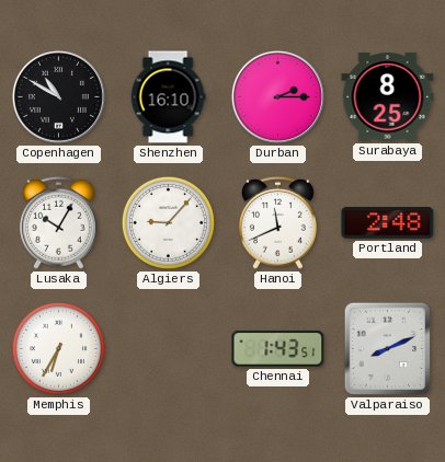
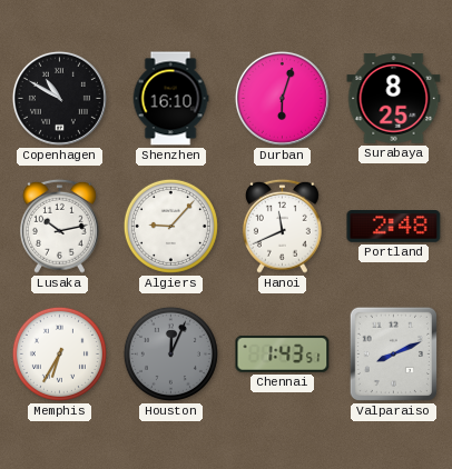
Durban: 2:15 -> 6:03 (282, 98)
Lusaka: 10:05 -> 10:13 (59, 226)
Houston: none -> 12:04 (170, 353)
